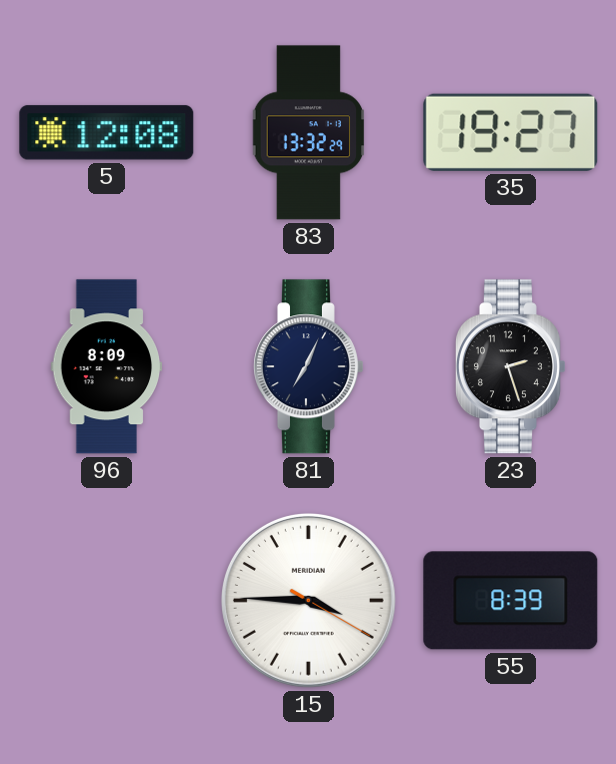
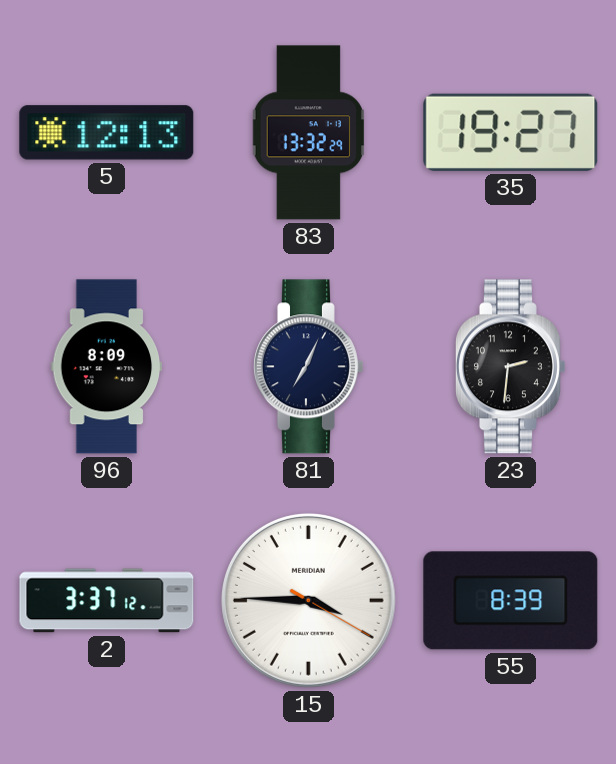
5: 12:08 -> 12:13 (107, 133)
23: 2:27 -> 2:31 (510, 367)
2: none -> 3:37 (107, 601)
